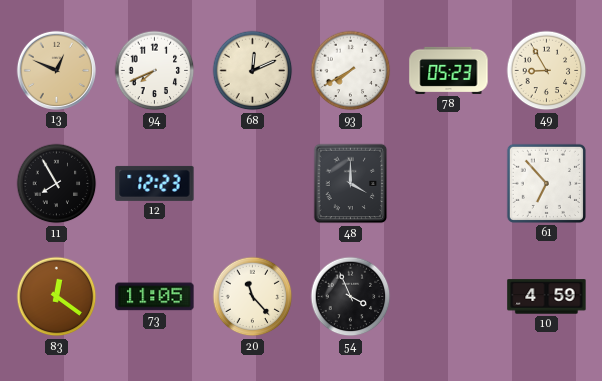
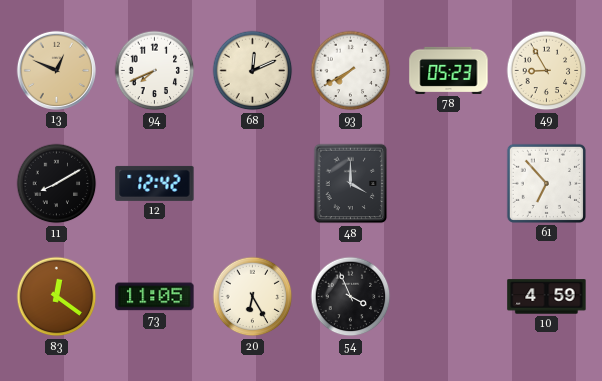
11: 7:55 -> 8:10 (57, 184)
12: 12:23 -> 12:42 (155, 183)
20: 11:23 -> 6:25 (253, 297)
